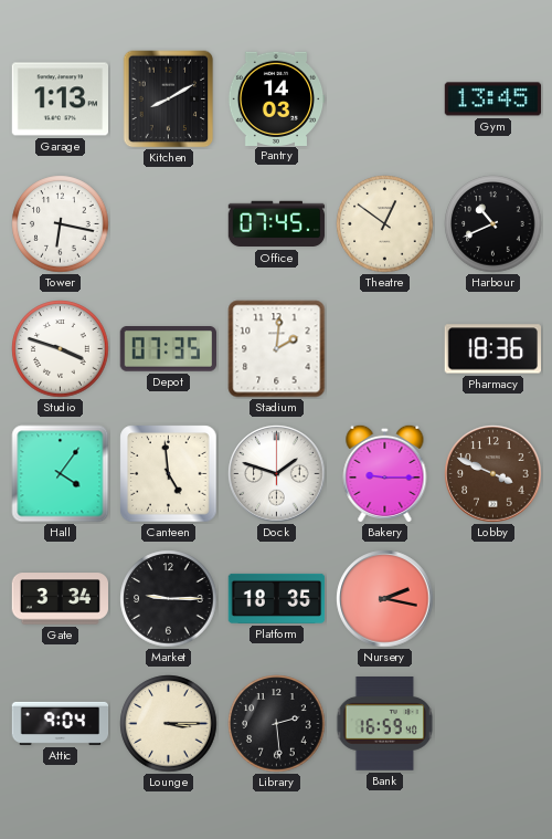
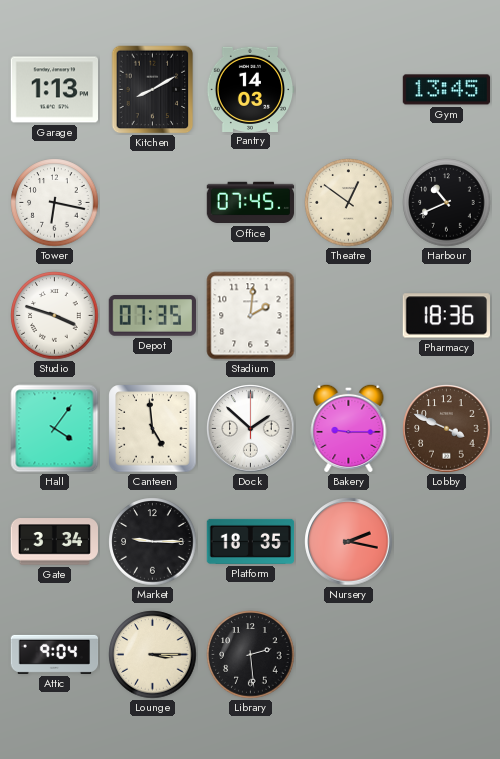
Dock: 1:48 -> 1:52 (251, 429)
Bank: 16:59 -> none (385, 724)
